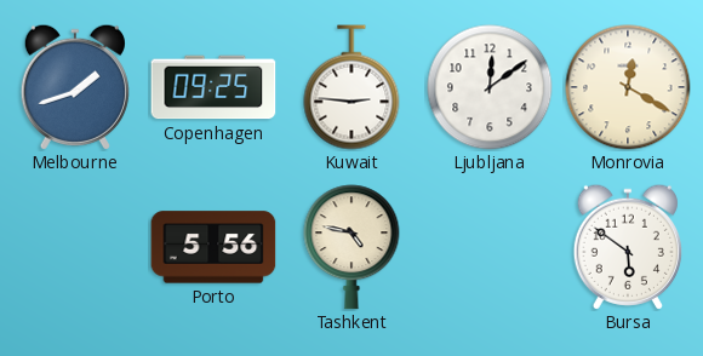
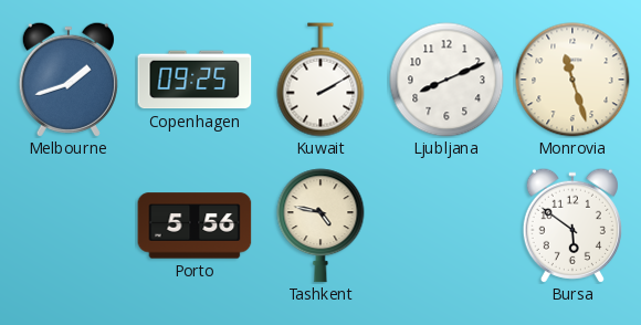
Kuwait: 2:46 -> 2:10 (320, 80)
Ljubljana: 12:09 -> 8:11 (446, 80)
Monrovia: 12:20 -> 11:27 (572, 80)
